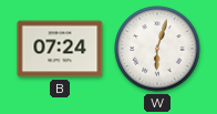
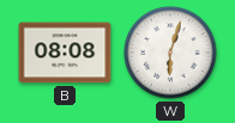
B: 07:24 -> 08:08 (65, 53)
